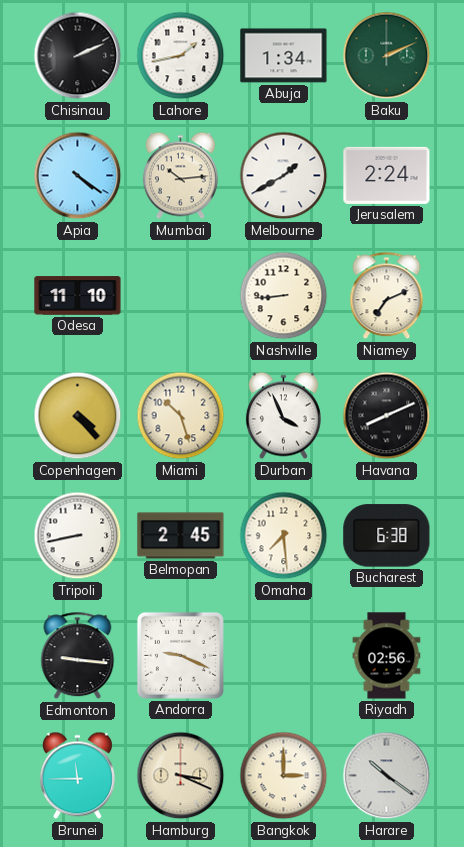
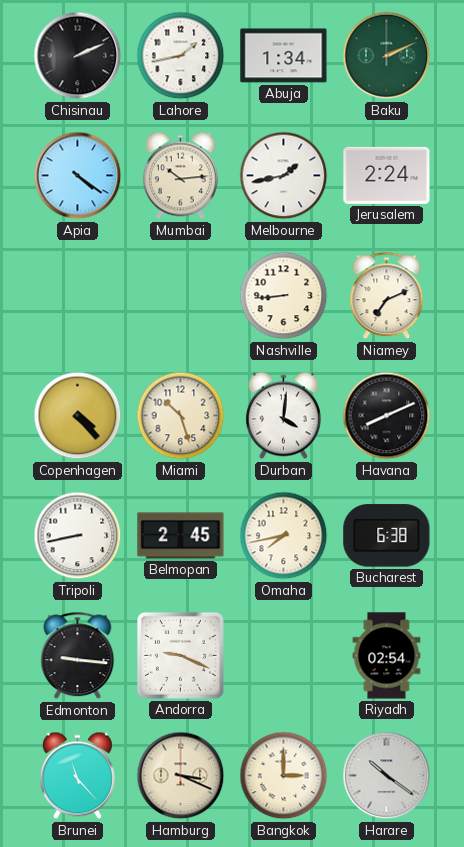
Melbourne: 1:40 -> 1:43 (284, 176)
Odesa: 11:10 -> none (78, 296)
Durban: 3:56 -> 4:01 (283, 416)
Omaha: 7:29 -> 7:43 (284, 536)
Riyadh: 02:56 -> 02:54 (387, 656)
Brunei: 11:45 -> 11:23 (77, 776)
